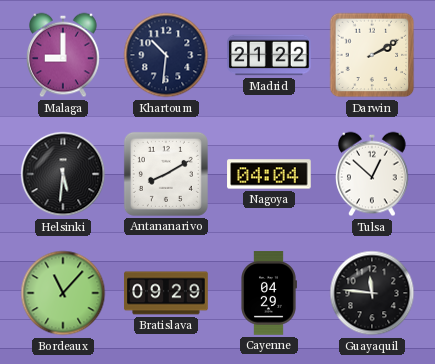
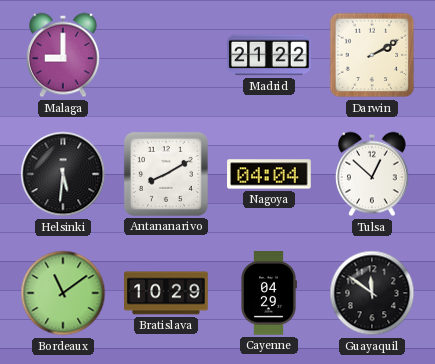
Khartoum: 10:31 -> none (166, 55)
Bordeaux: 11:07 -> 11:09 (63, 293)
Bratislava: 09:29 -> 10:29 (166, 293)
Guayaquil: 11:46 -> 11:51 (372, 293)
